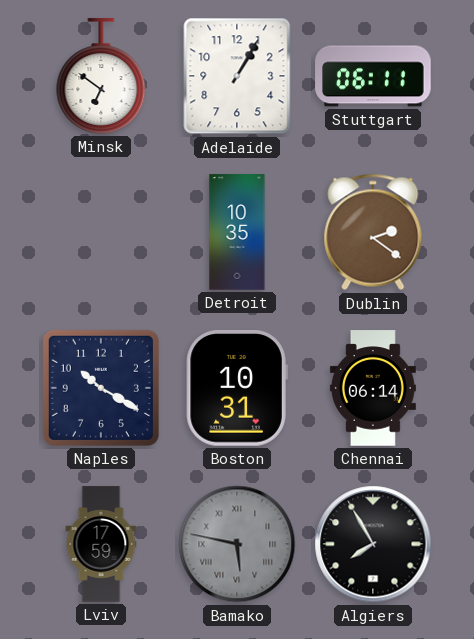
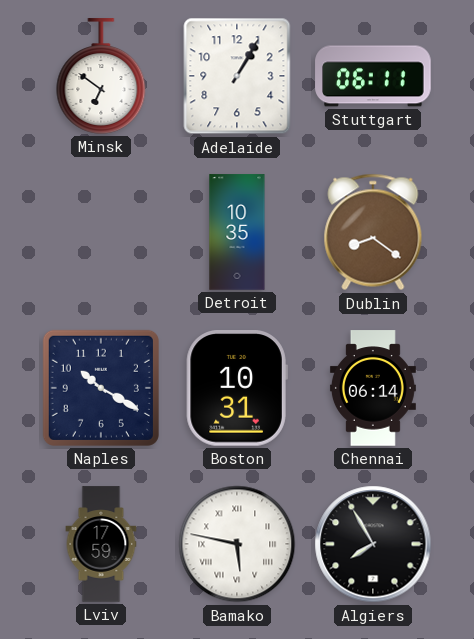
Dublin: 2:21 -> 8:21 (373, 232)
Bamako dial: grey -> white (237, 544)
